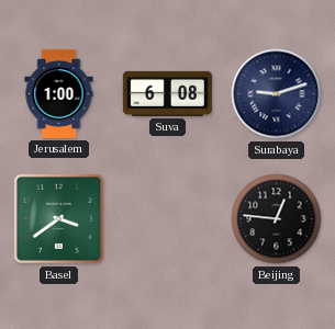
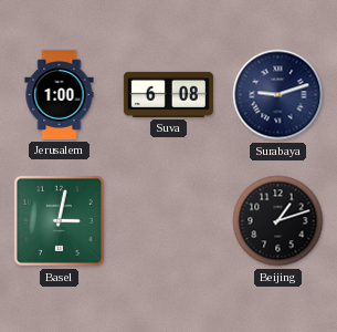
Basel: 3:39 -> 3:02 (59, 220)
Beijing: 12:46 -> 1:12 (278, 221)
